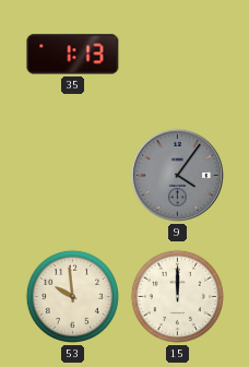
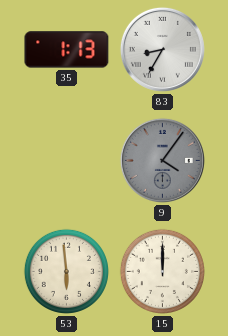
83: none -> 8:35 (162, 49)
53: 9:59 -> 5:59 (66, 271)
